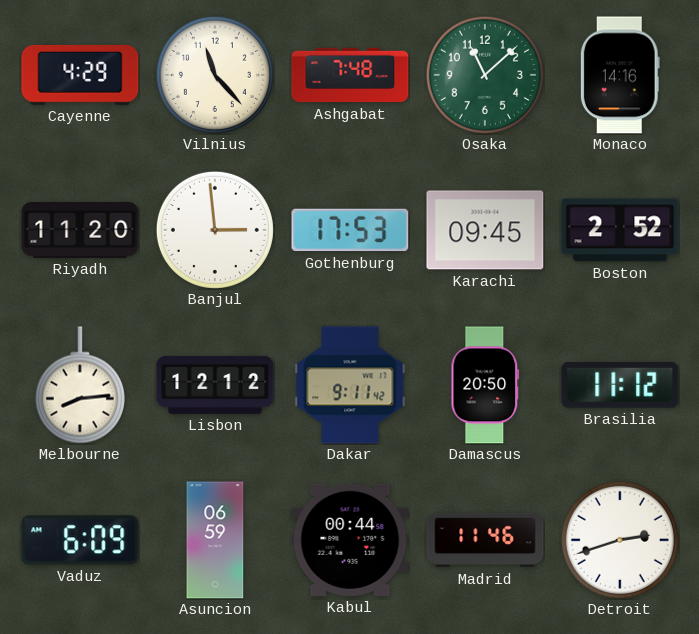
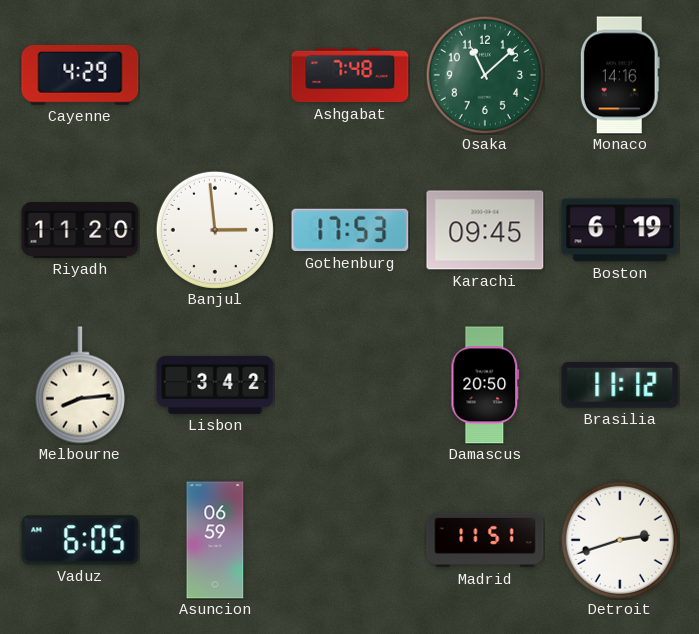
Vilnius: 11:23 -> none (215, 75)
Boston: 2:52 -> 6:19 (620, 230)
Lisbon: 12:12 -> 3:42 (215, 385)
Dakar: 9:11 -> none (350, 385)
Vaduz: 6:09 -> 6:05 (80, 540)
Kabul: 00:44 -> none (350, 540)
Madrid: 11:46 -> 11:51 (485, 540)
